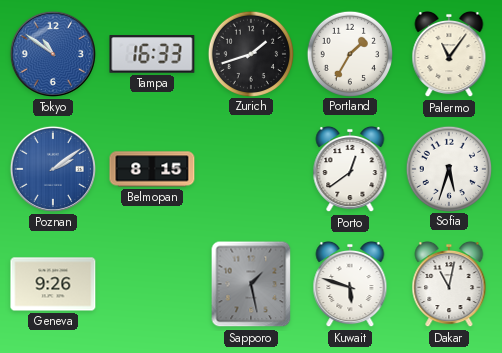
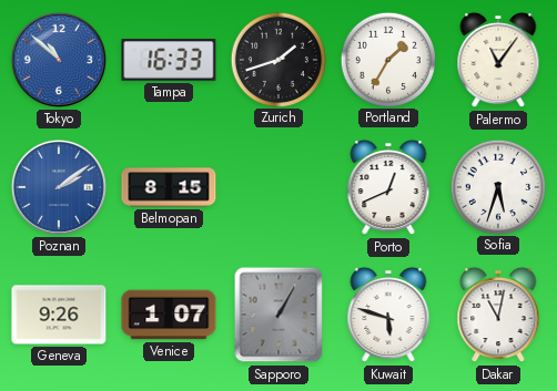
Tokyo: 10:51 -> 10:52 (59, 60)
Porto: 12:39 -> 12:41 (388, 187)
Venice: none -> 1:07 (169, 315)
Sapporo: 1:28 -> 1:05 (278, 315)
